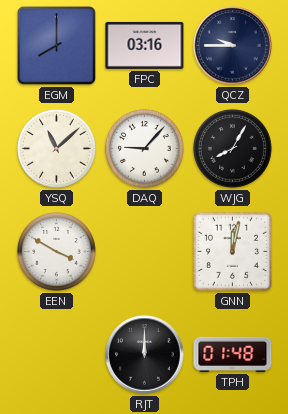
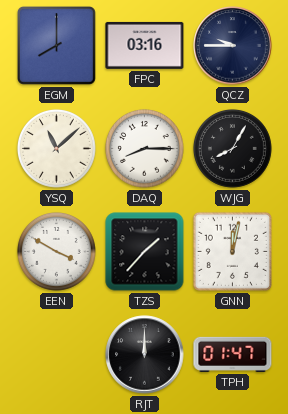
DAQ: 9:07 -> 8:15 (144, 148)
TZS: none -> 1:37 (145, 252)
TPH: 01:48 -> 01:47 (233, 354)
